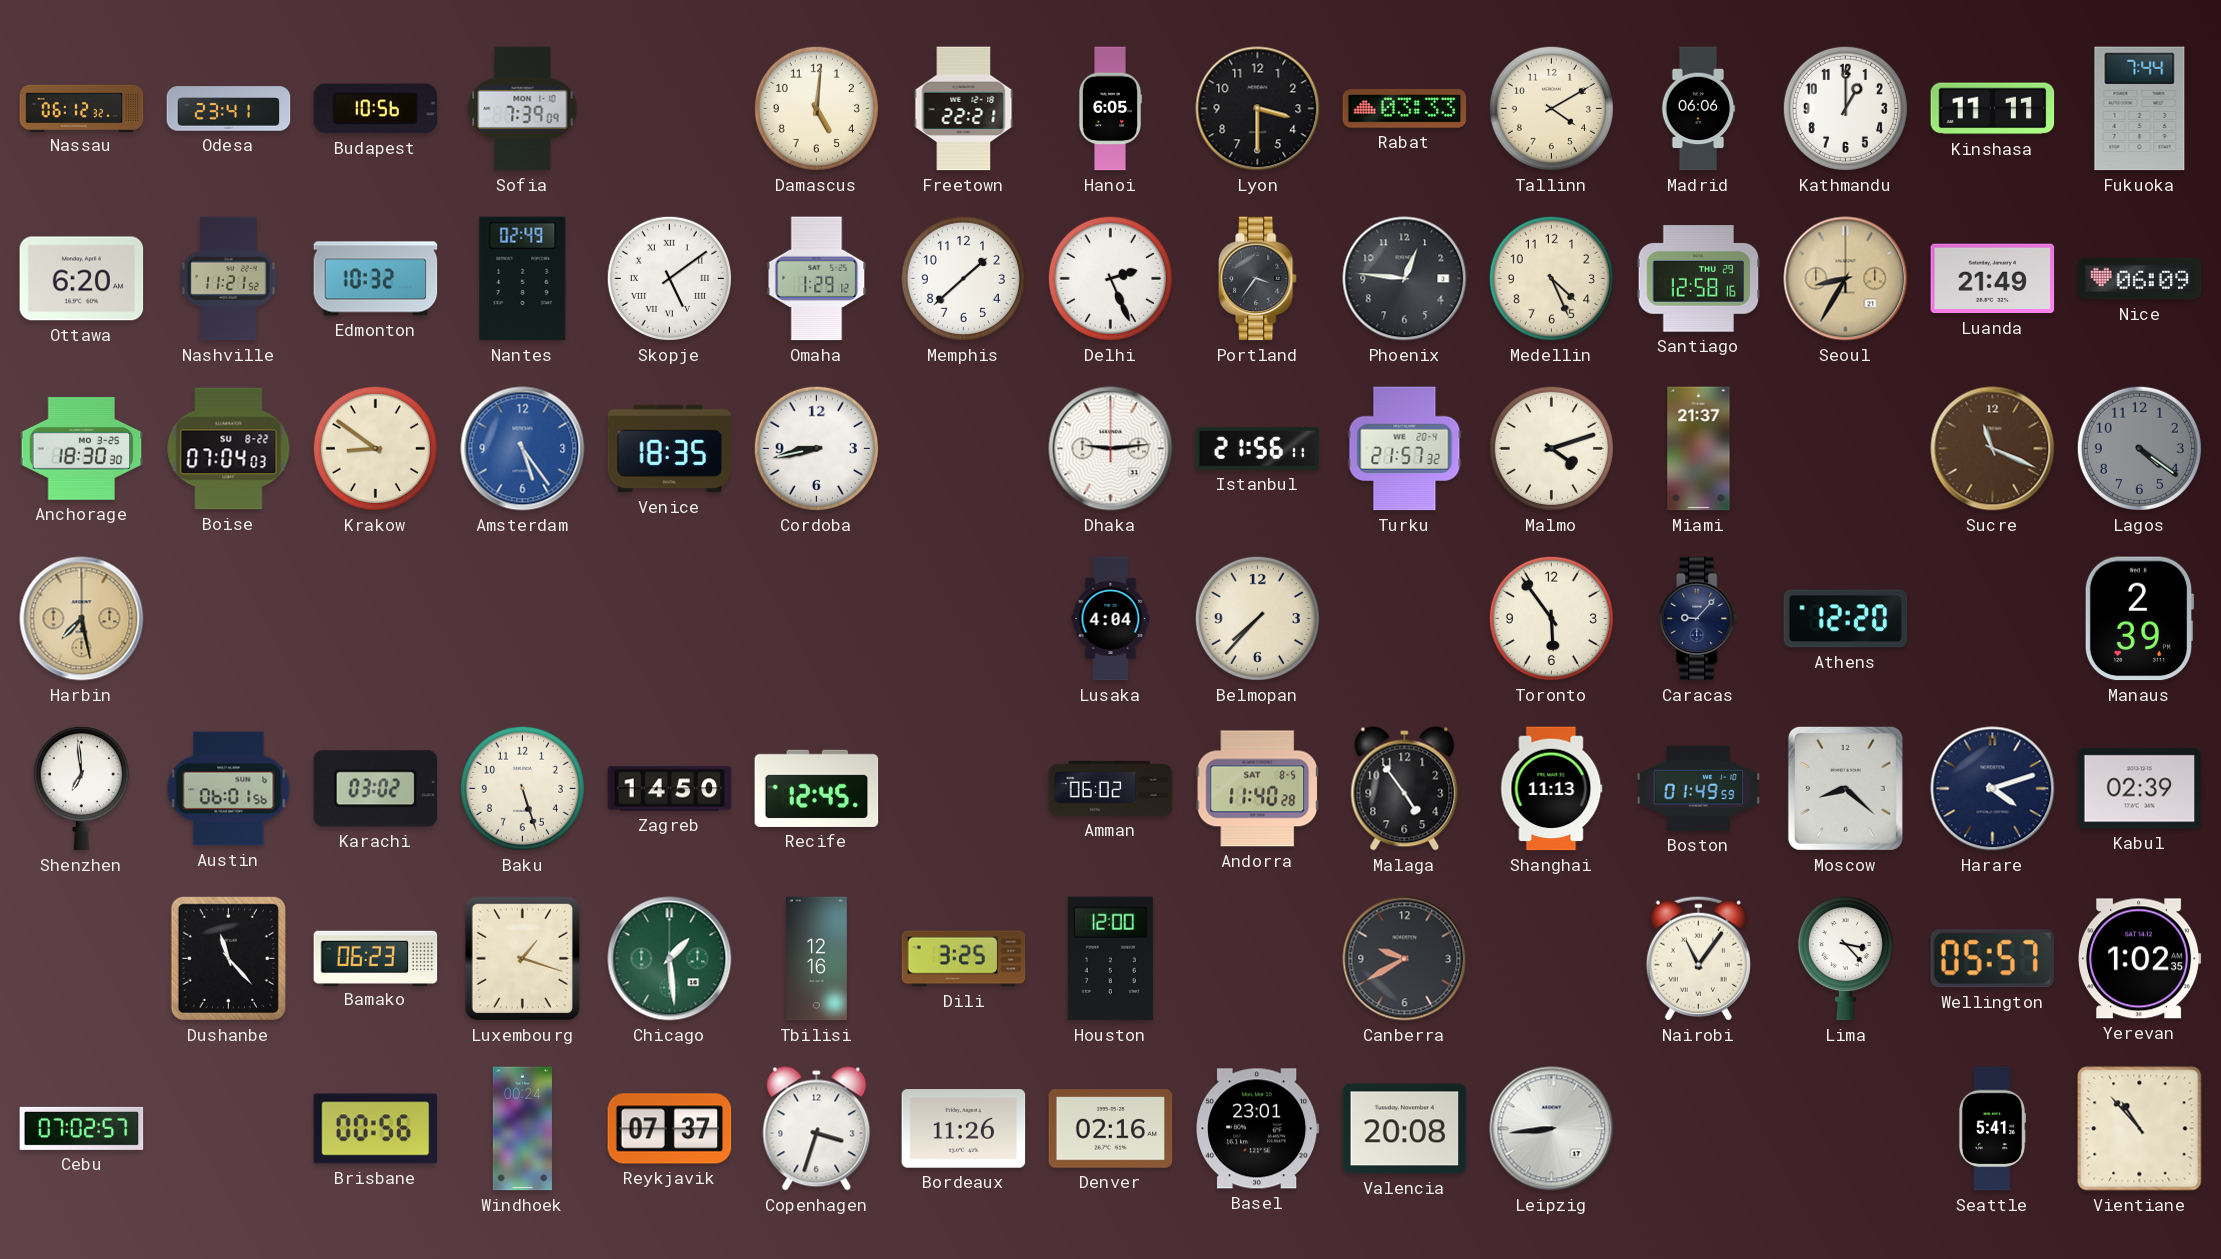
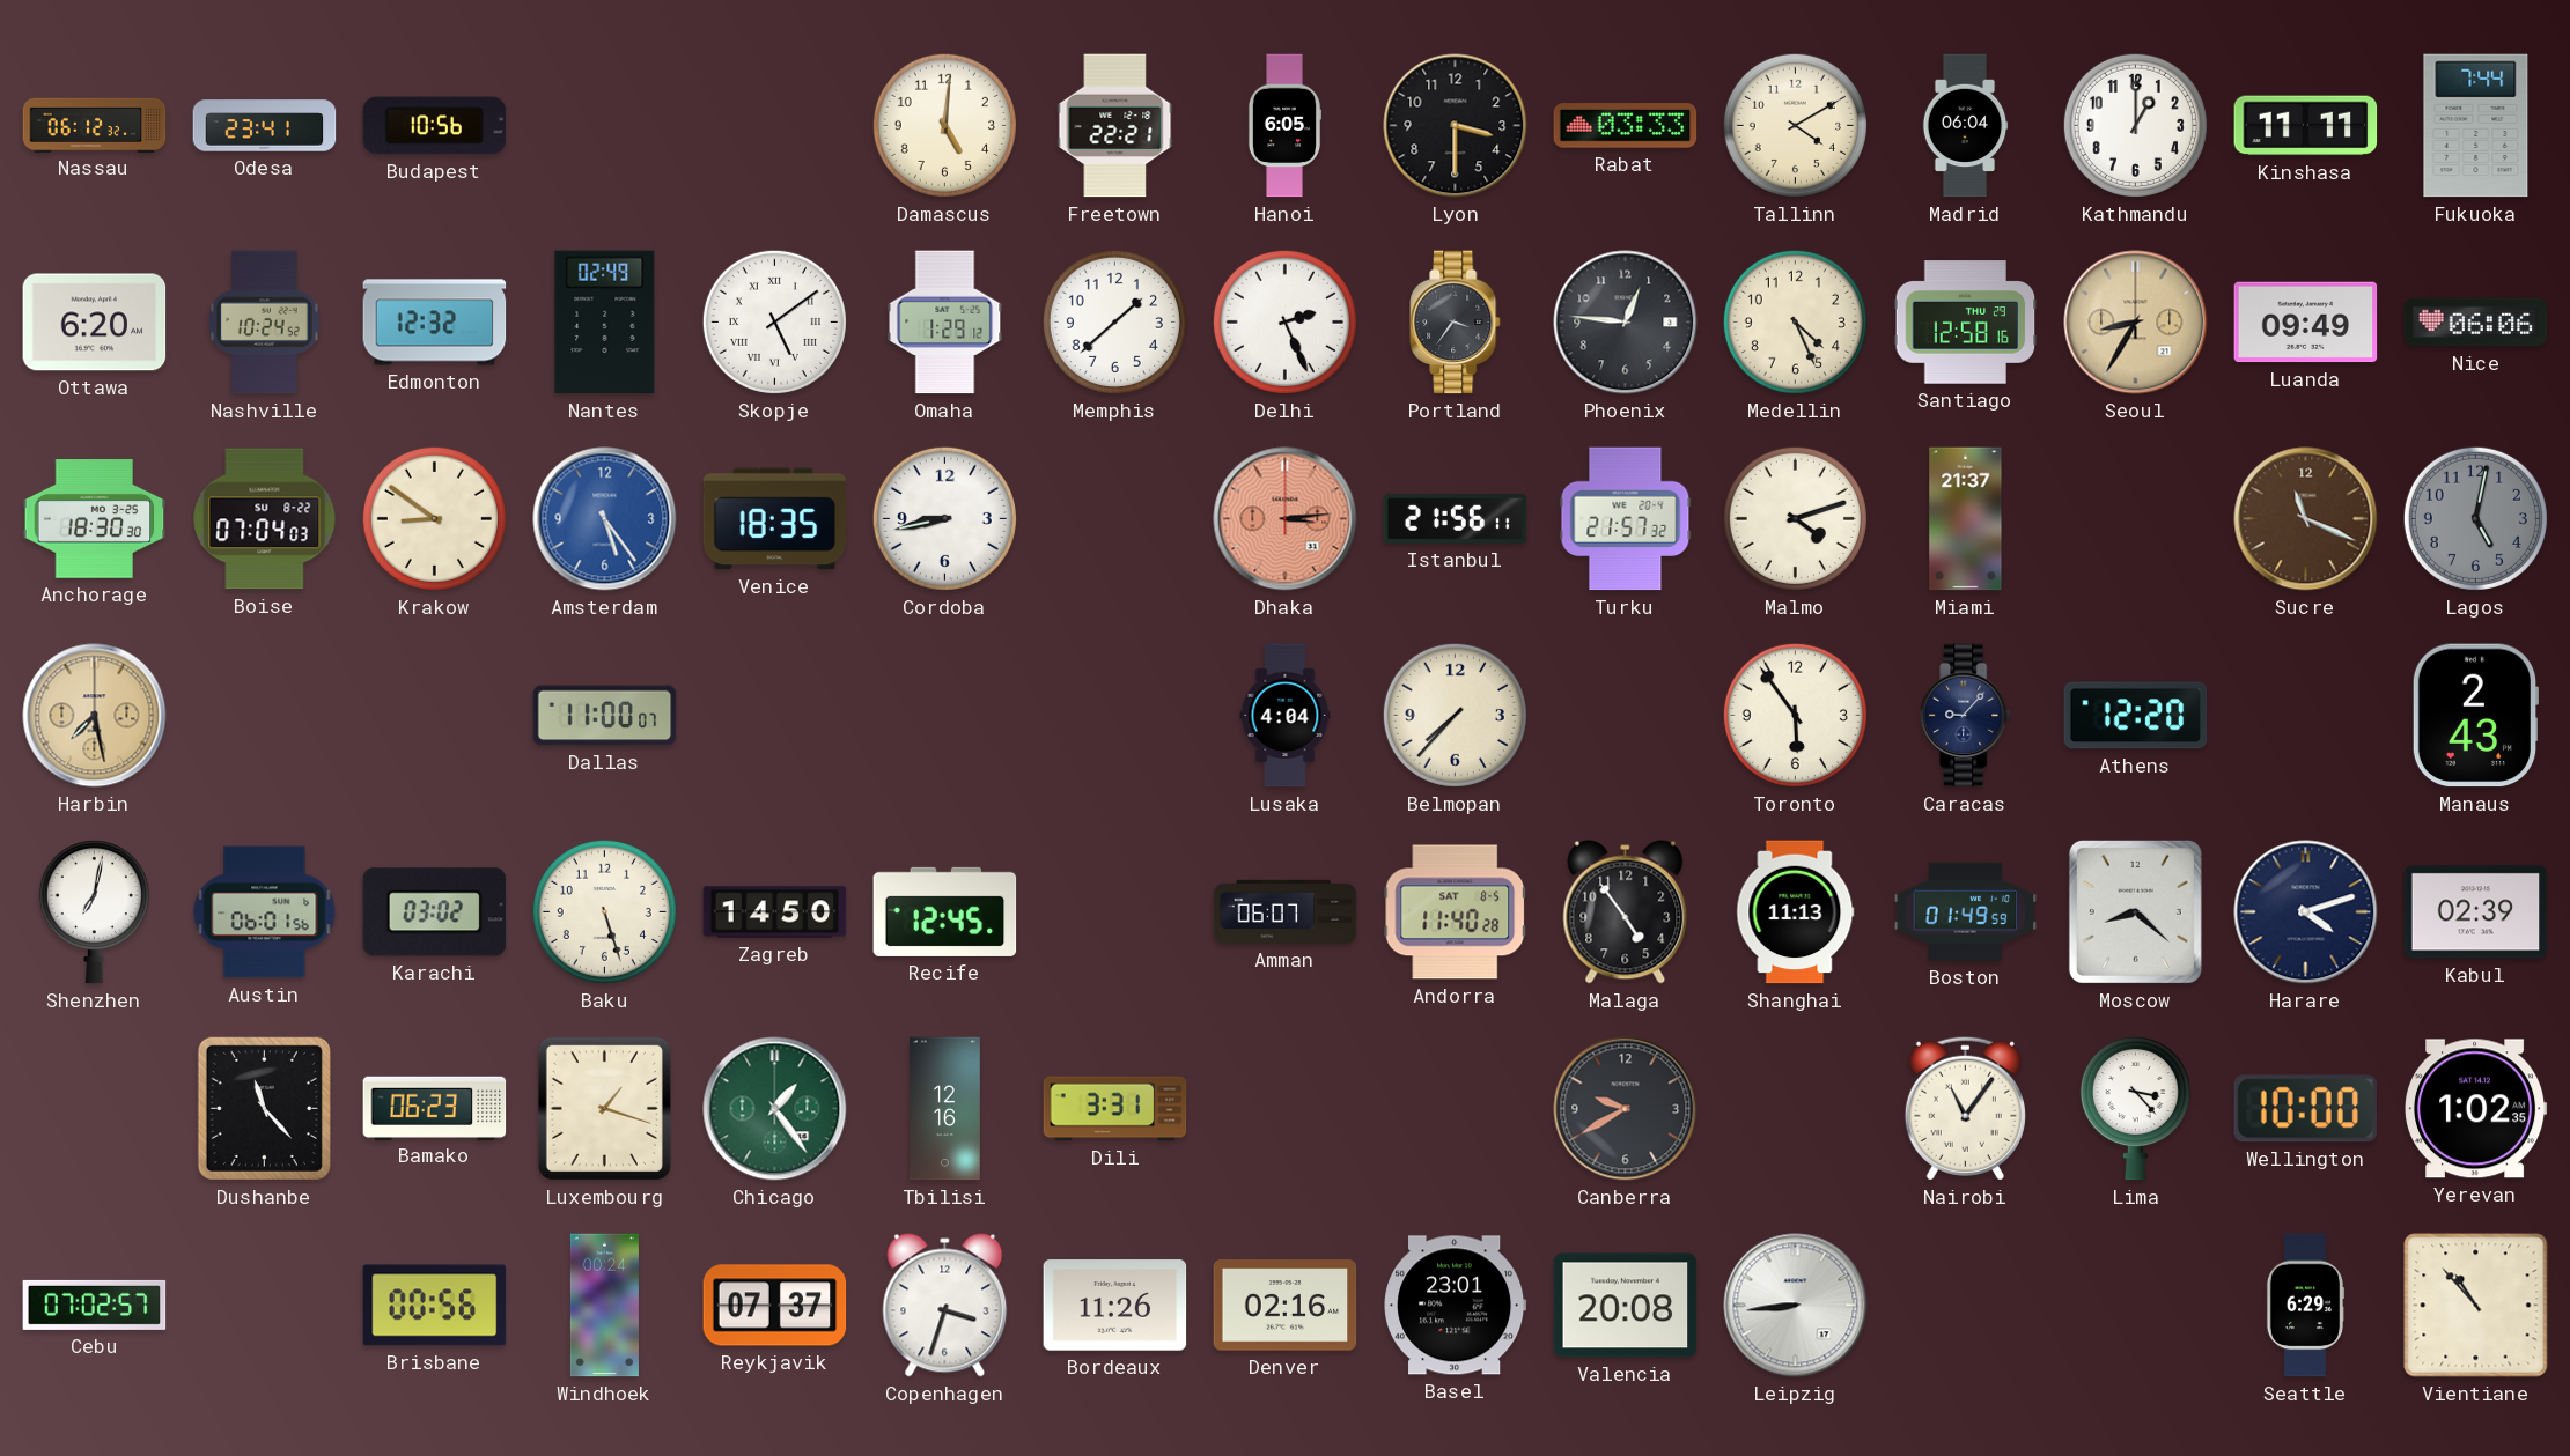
Sofia: 7:39 -> none (523, 109)
Madrid: 06:06 -> 06:04 (1965, 126)
Nashville: 11:21 -> 10:24 (265, 323)
Edmonton: 10:32 -> 12:32 (435, 323)
Luanda: 21:49 -> 09:49 (2306, 323)
Nice: 06:09 -> 06:06 (2476, 323)
Dhaka: 9:14 -> 3:14 (1286, 519)
Dhaka dial: white -> salmon (1286, 519)
Lagos: 4:21 -> 5:02 (2475, 518)
Dallas: none -> 11:00 (605, 716)
Manaus: 2:39 -> 2:43 (2475, 716)
Shenzhen: 6:59 -> 7:02 (94, 911)
Amman: 06:02 -> 06:07 (1286, 911)
Chicago: 1:29 -> 1:24 (775, 1109)
Dili: 3:25 -> 3:31 (1115, 1109)
Houston: 12:00 -> none (1110, 959)
Wellington: 05:57 -> 10:00 (2305, 1109)
Seattle: 5:41 -> 6:29 (2305, 1306)
